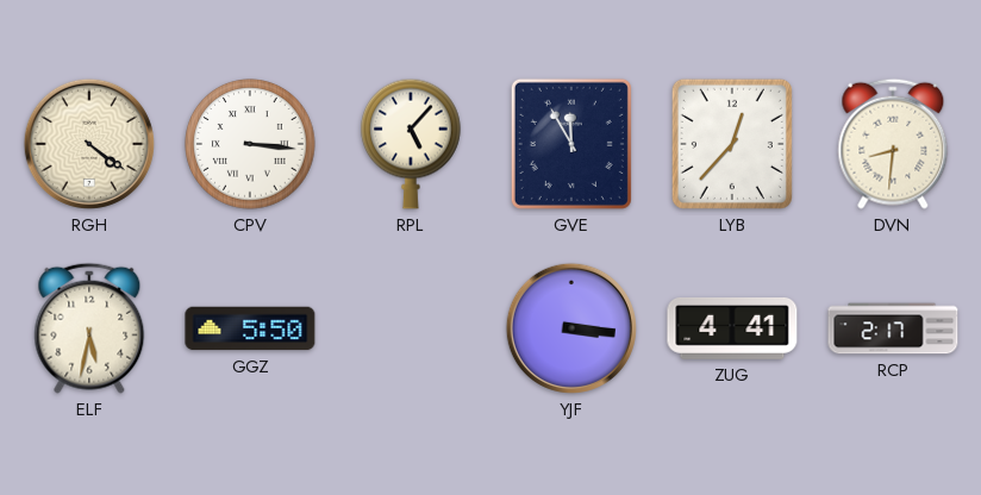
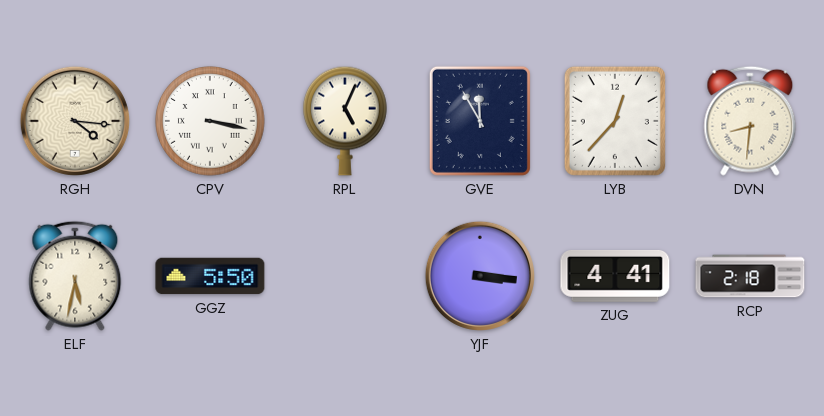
RGH: 4:21 -> 4:16 (75, 121)
CPV: 3:16 -> 3:17 (210, 121)
RPL: 5:07 -> 5:04 (346, 121)
RCP: 2:17 -> 2:18 (750, 276)
